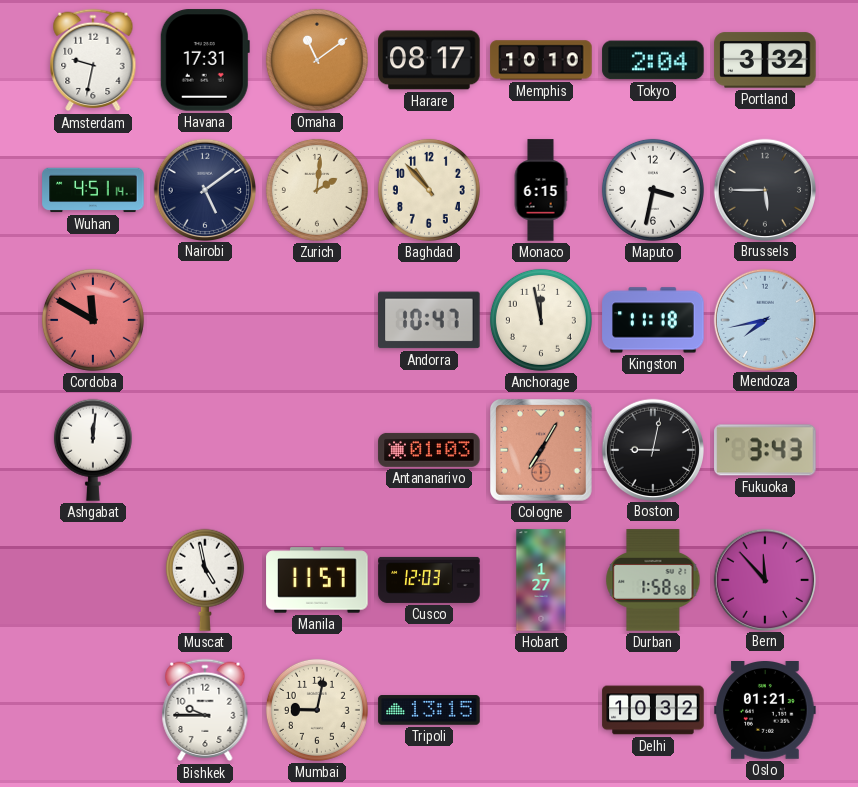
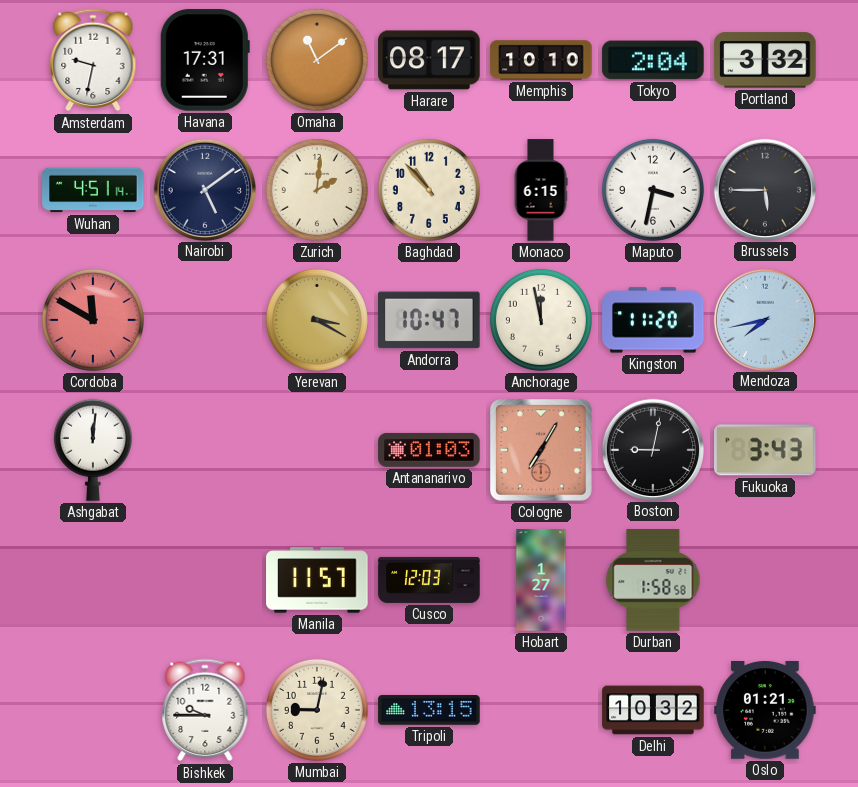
Yerevan: none -> 3:20 (317, 320)
Kingston: 11:18 -> 11:20 (653, 320)
Muscat: 4:58 -> none (205, 580)
Bern: 11:53 -> none (764, 579)
